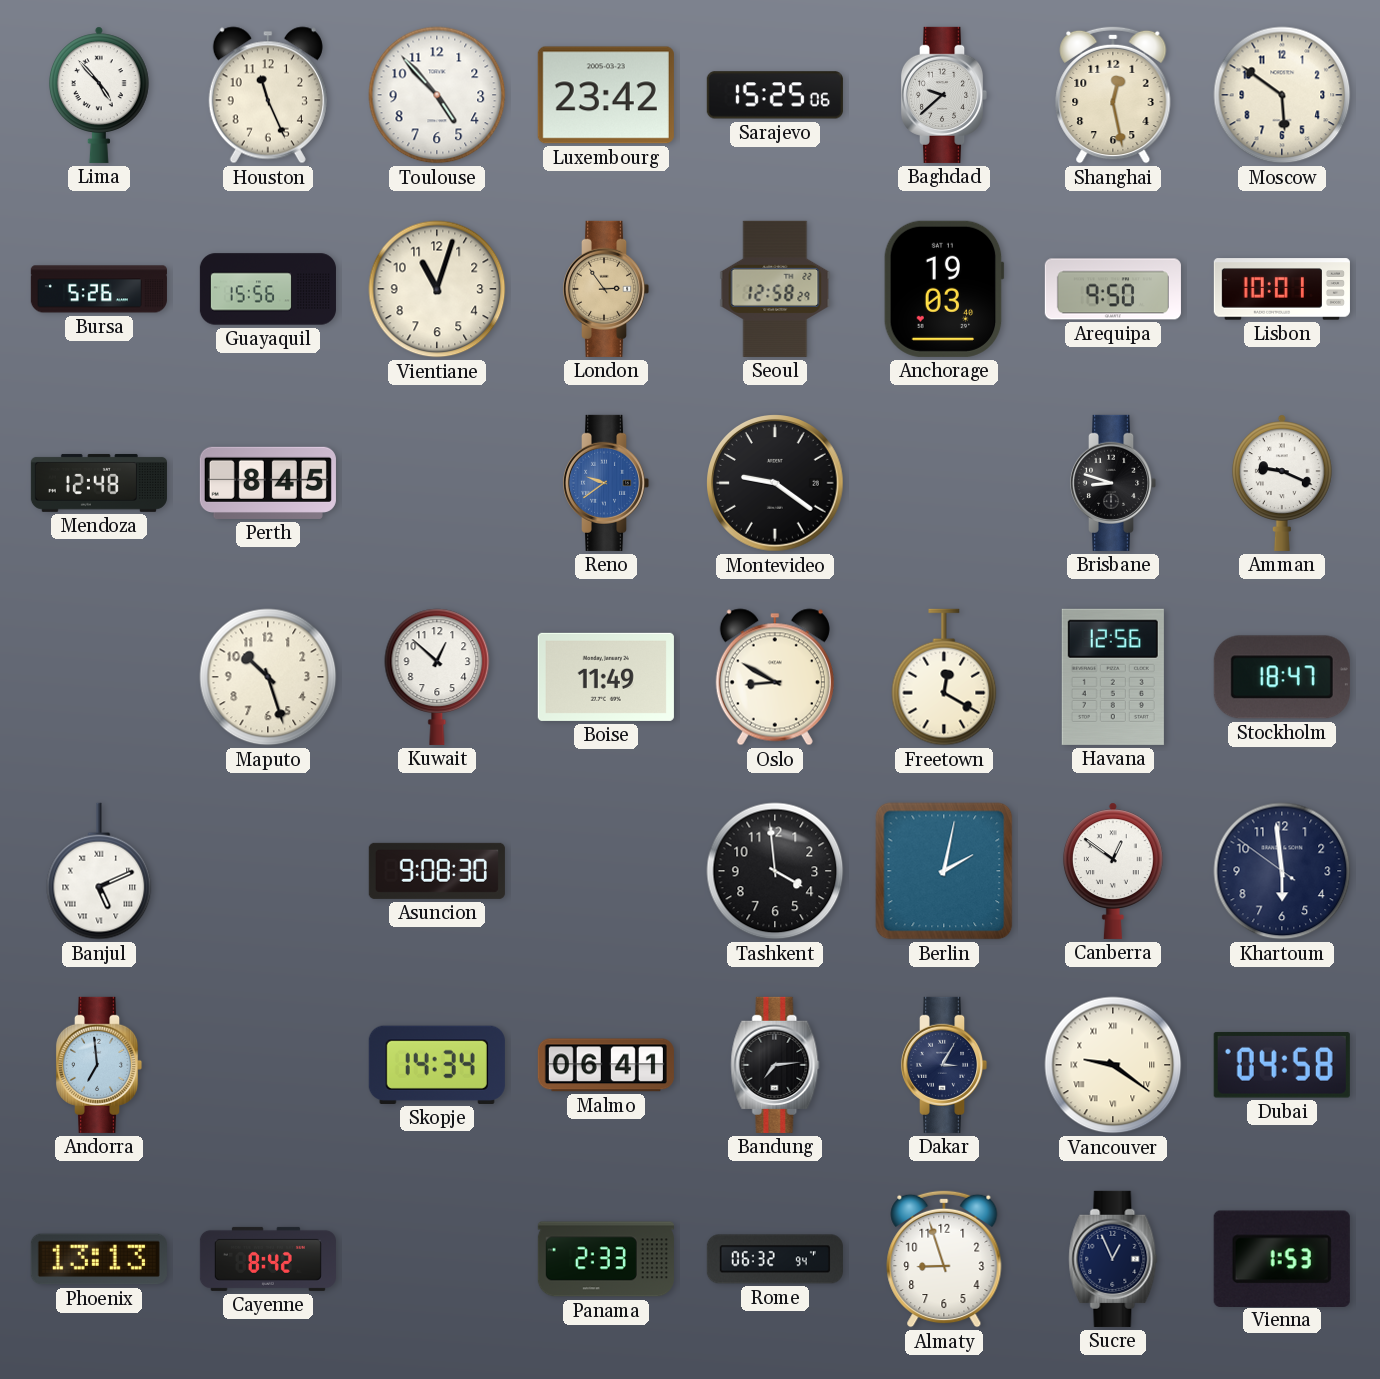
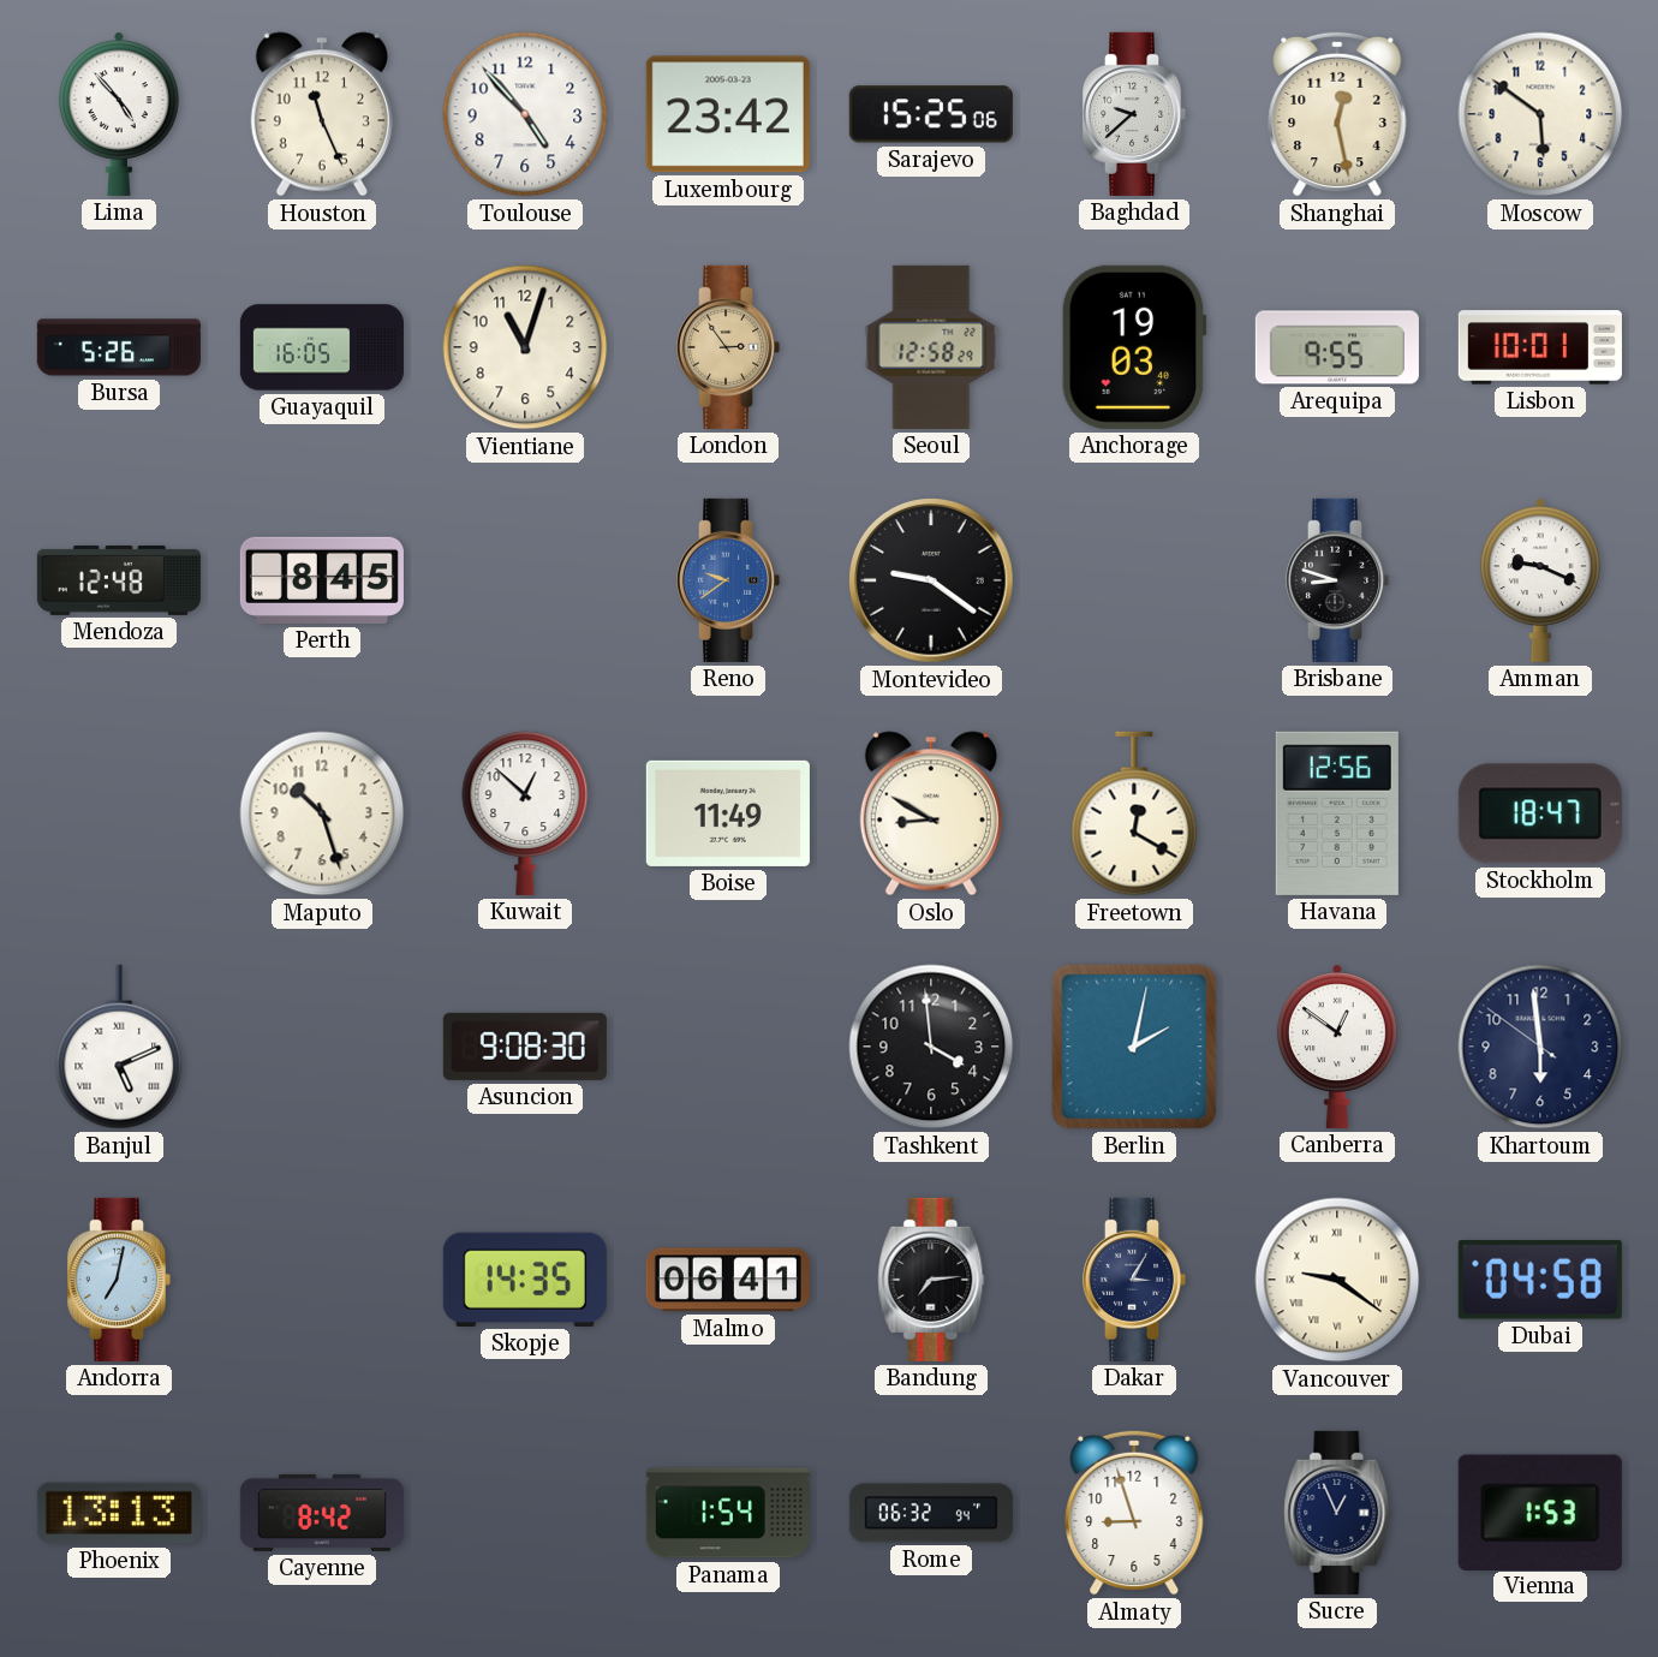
Guayaquil: 15:56 -> 16:05 (322, 347)
Arequipa: 9:50 -> 9:55 (1337, 347)
Andorra: 6:59 -> 7:02 (119, 1280)
Skopje: 14:34 -> 14:35 (525, 1280)
Panama: 2:33 -> 1:54 (728, 1513)
